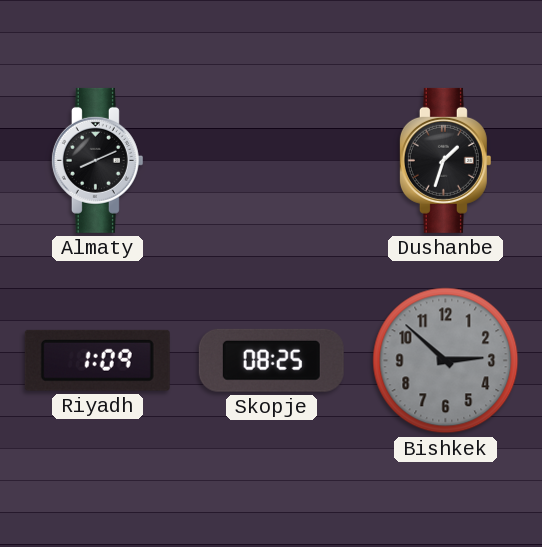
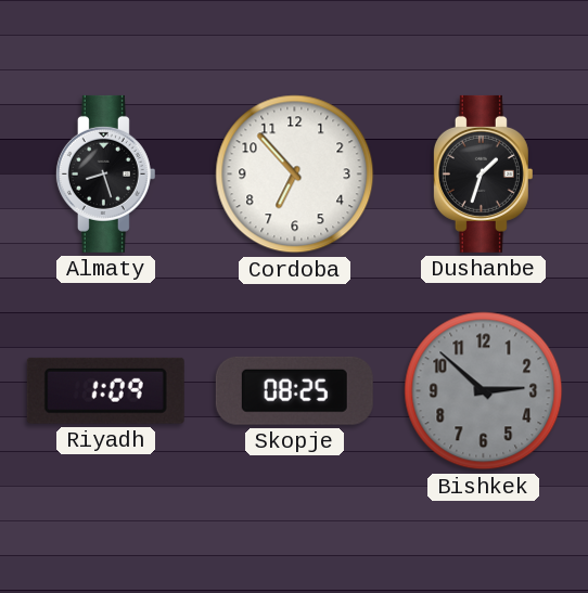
Almaty: 8:11 -> 8:27 (105, 173)
Cordoba: none -> 6:53 (295, 175)
